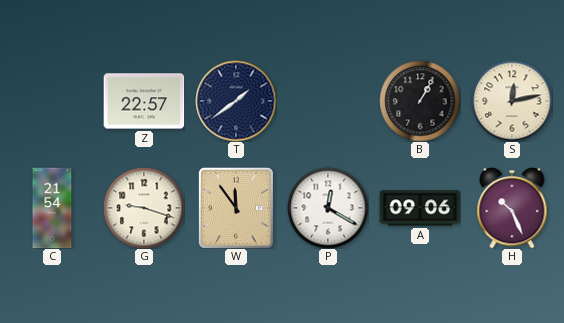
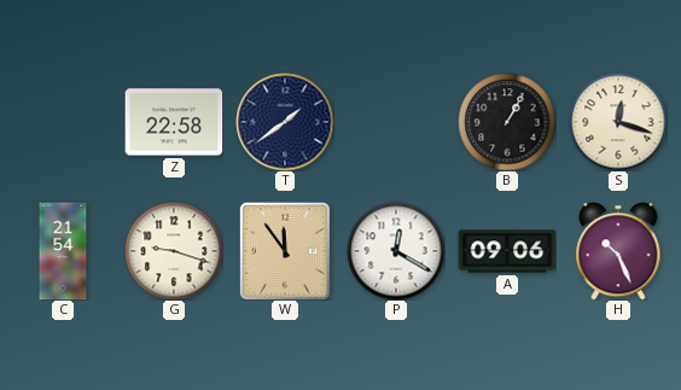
Z: 22:57 -> 22:58 (174, 122)
S: 12:13 -> 12:18 (618, 122)
